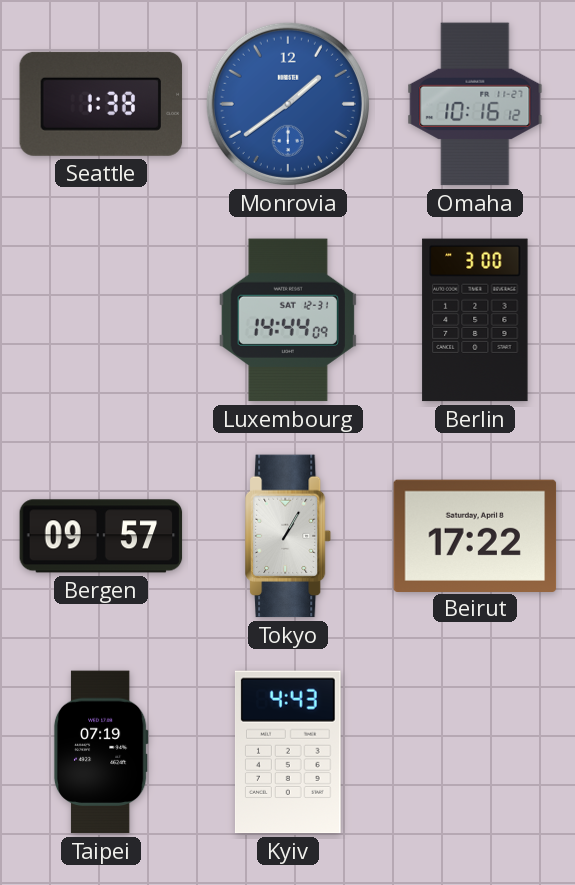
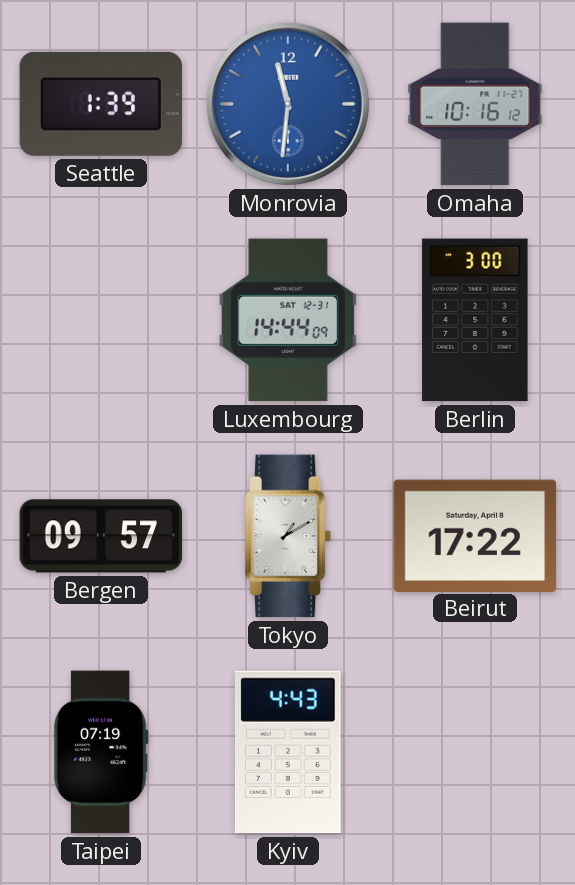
Seattle: 1:38 -> 1:39 (101, 104)
Monrovia: 1:39 -> 11:31 (288, 104)
Tokyo: 1:05 -> 1:10 (289, 536)
